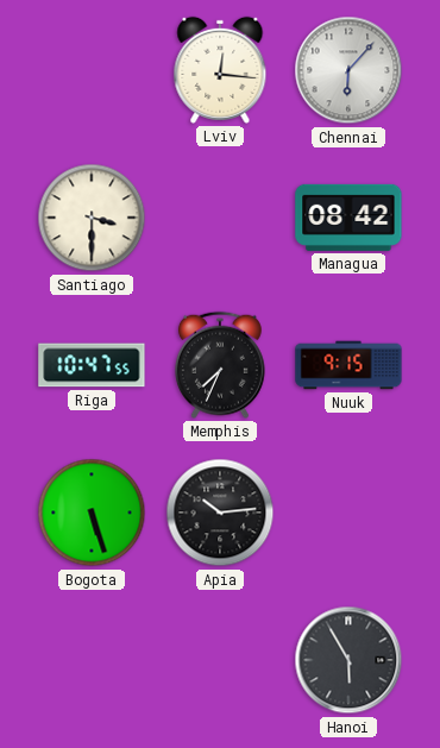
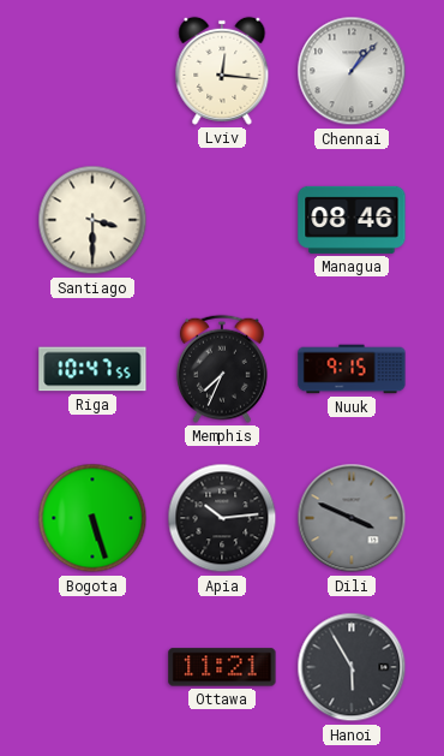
Chennai: 6:07 -> 1:07 (352, 71)
Managua: 08:42 -> 08:46 (352, 220)
Dili: none -> 3:49 (352, 518)
Ottawa: none -> 11:21 (222, 667)
